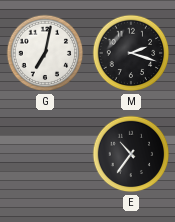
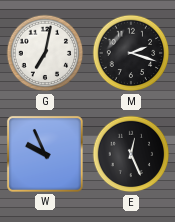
W: none -> 9:56 (45, 154)
E: 10:36 -> 12:26 (131, 154)
